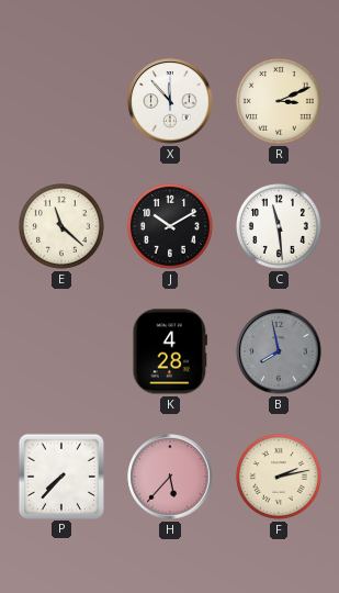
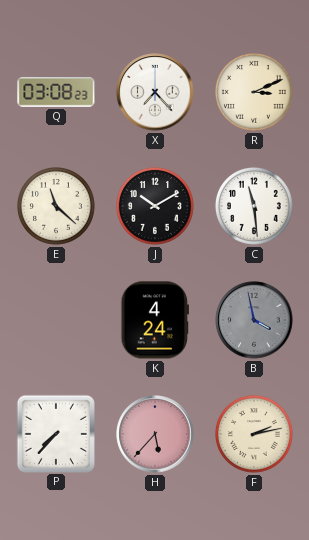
Q: none -> 03:08 (56, 92)
X: 11:53 -> 7:23 (155, 92)
K: 4:28 -> 4:24 (154, 320)
B: 7:58 -> 3:58 (254, 320)
